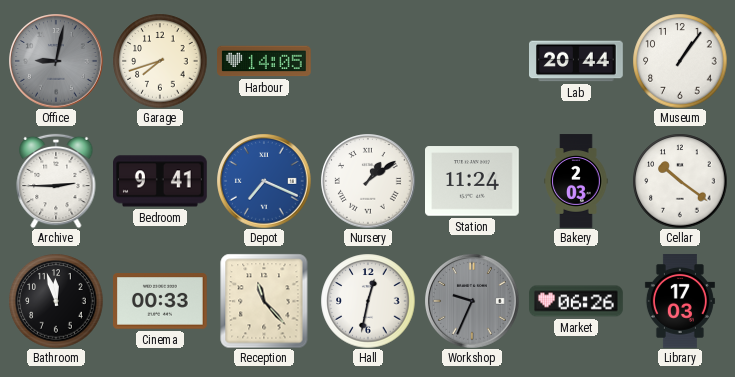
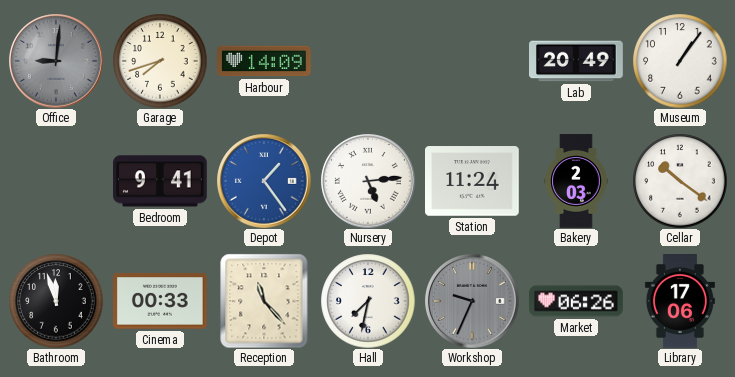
Office: 9:02 -> 9:01 (56, 61)
Harbour: 14:05 -> 14:09 (265, 61)
Lab: 20:44 -> 20:49 (577, 61)
Archive: 2:45 -> none (56, 181)
Depot: 7:19 -> 1:24 (264, 181)
Nursery: 1:09 -> 5:14 (368, 181)
Hall: 12:32 -> 7:32 (368, 301)
Library: 17:03 -> 17:06 (680, 302)
